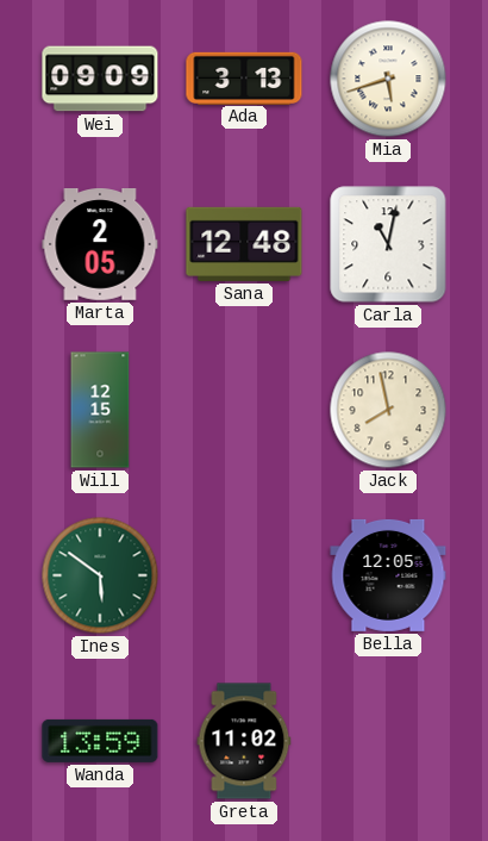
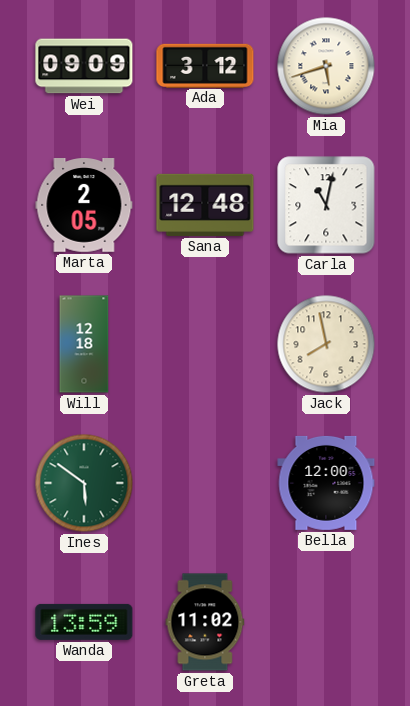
Ada: 3:13 -> 3:12 (205, 65)
Will: 12:15 -> 12:18 (84, 344)
Bella: 12:05 -> 12:00 (326, 483)
